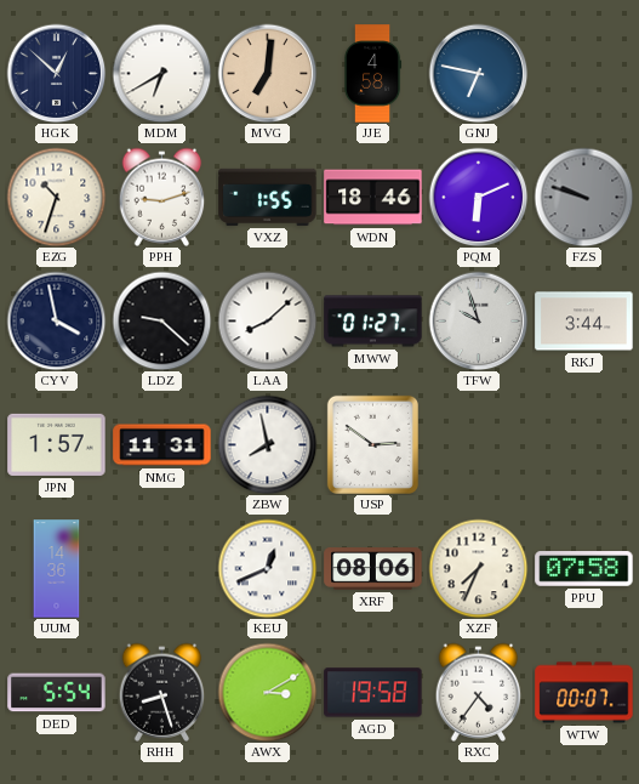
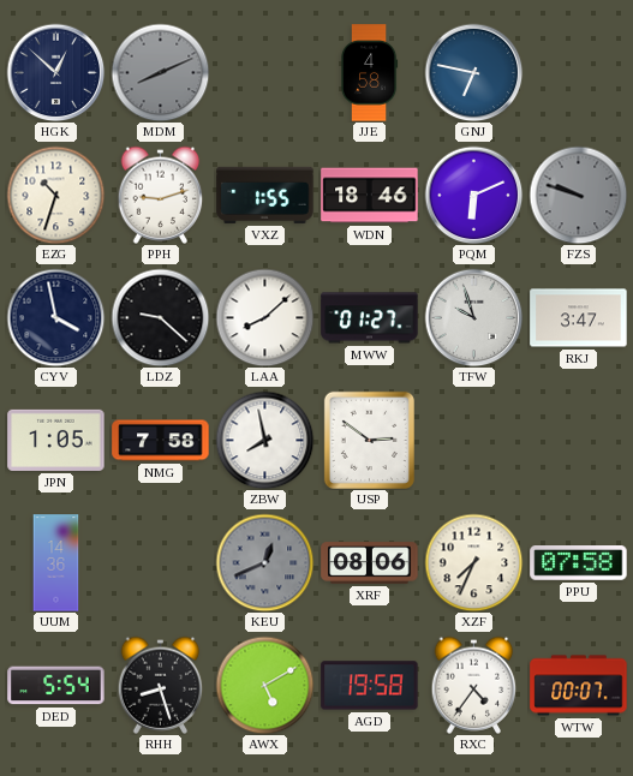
MDM: 6:40 -> 8:11 (160, 72)
MDM dial: white -> grey (160, 72)
MVG: 7:01 -> none (267, 73)
RKJ: 3:44 -> 3:47 (579, 318)
JPN: 1:57 -> 1:05 (56, 440)
NMG: 11:31 -> 7:58 (161, 441)
KEU dial: white -> grey (264, 562)
AWX: 3:10 -> 5:10 (264, 685)
